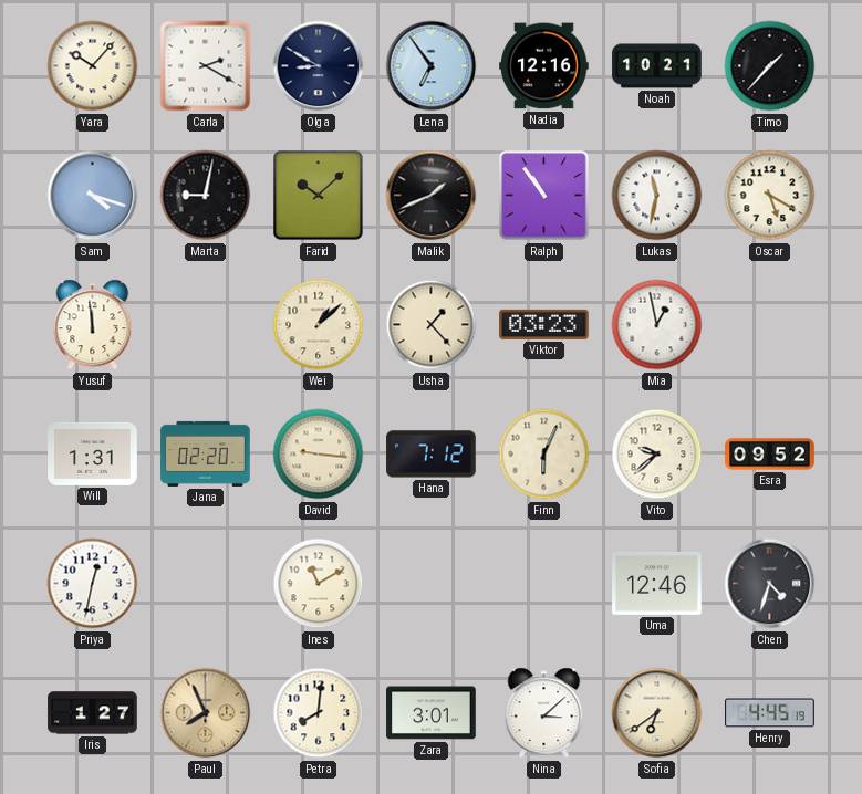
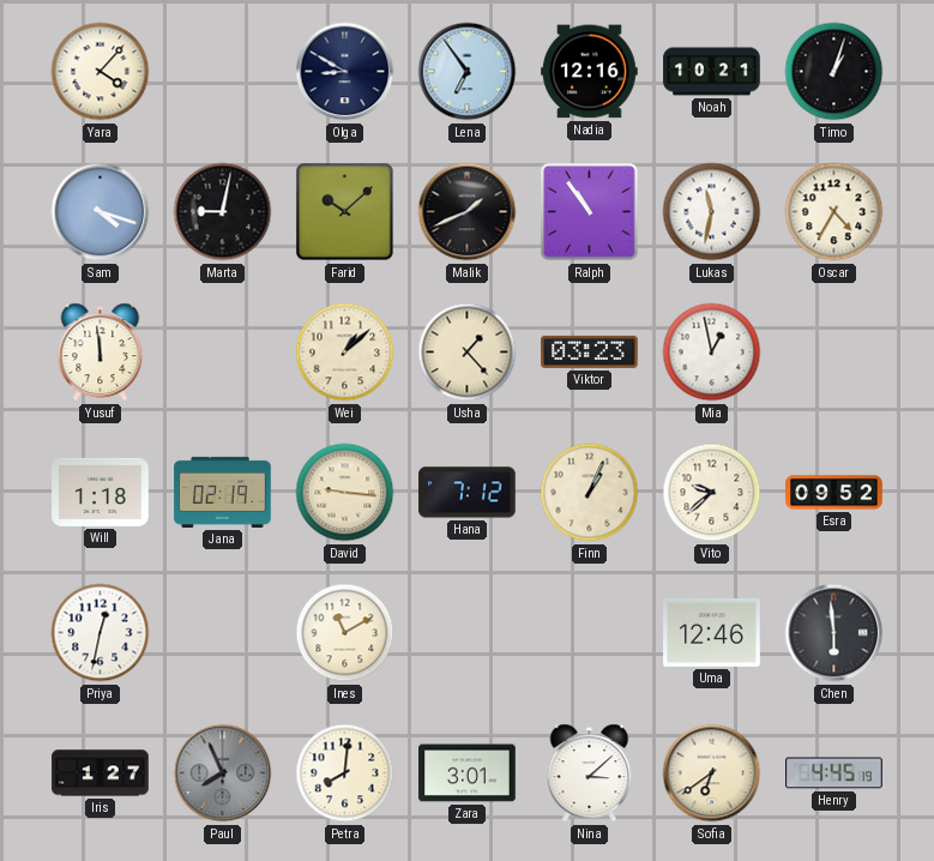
Yara: 10:07 -> 4:07 (101, 72)
Carla: 2:20 -> none (206, 66)
Timo: 1:37 -> 1:03 (834, 72)
Oscar: 5:20 -> 4:35 (834, 212)
Will: 1:31 -> 1:18 (101, 492)
Jana: 02:20 -> 02:19 (223, 492)
Finn: 6:04 -> 1:04 (590, 493)
Chen: 4:33 -> 5:59 (834, 633)
Paul dial: champagne -> grey (223, 773)
